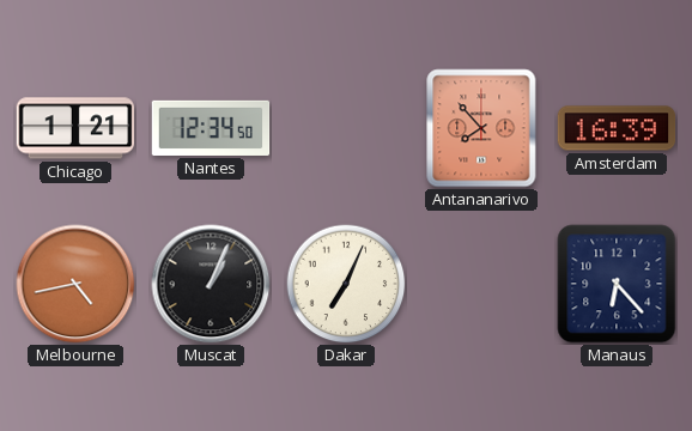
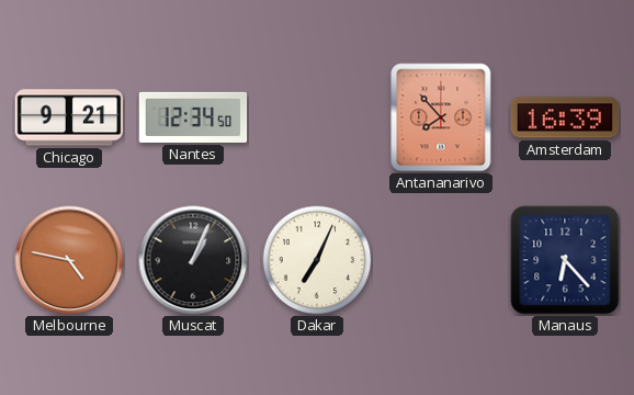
Chicago: 1:21 -> 9:21 (69, 117)
Melbourne: 4:43 -> 4:47 (69, 260)
